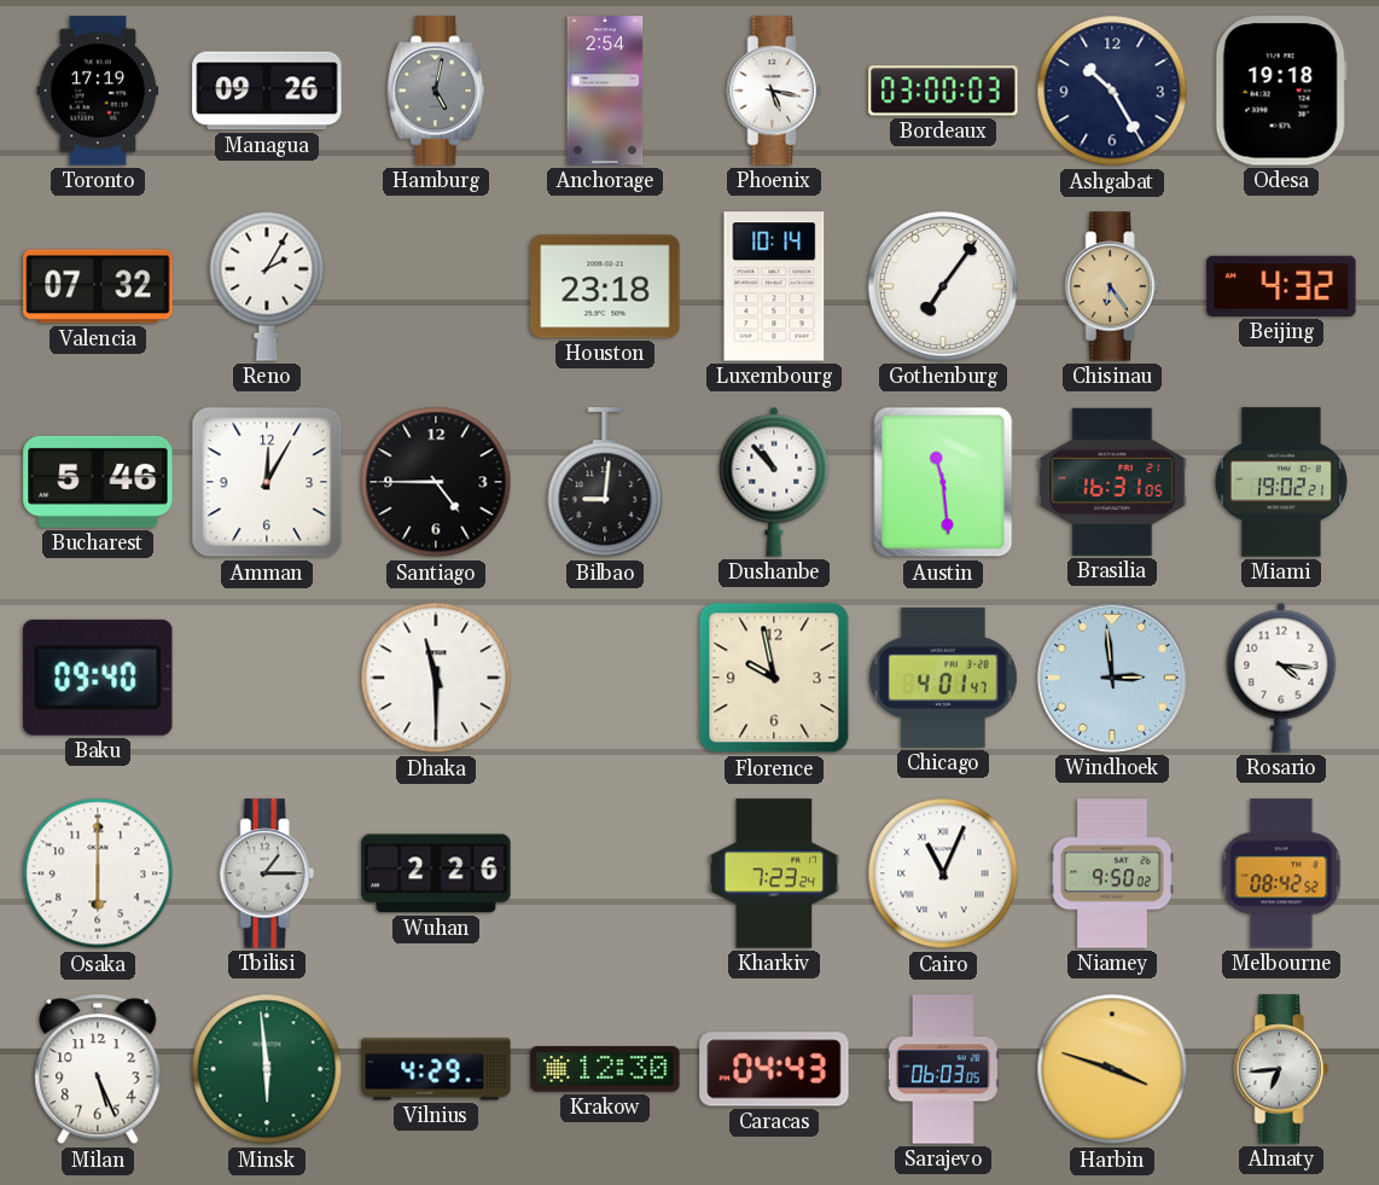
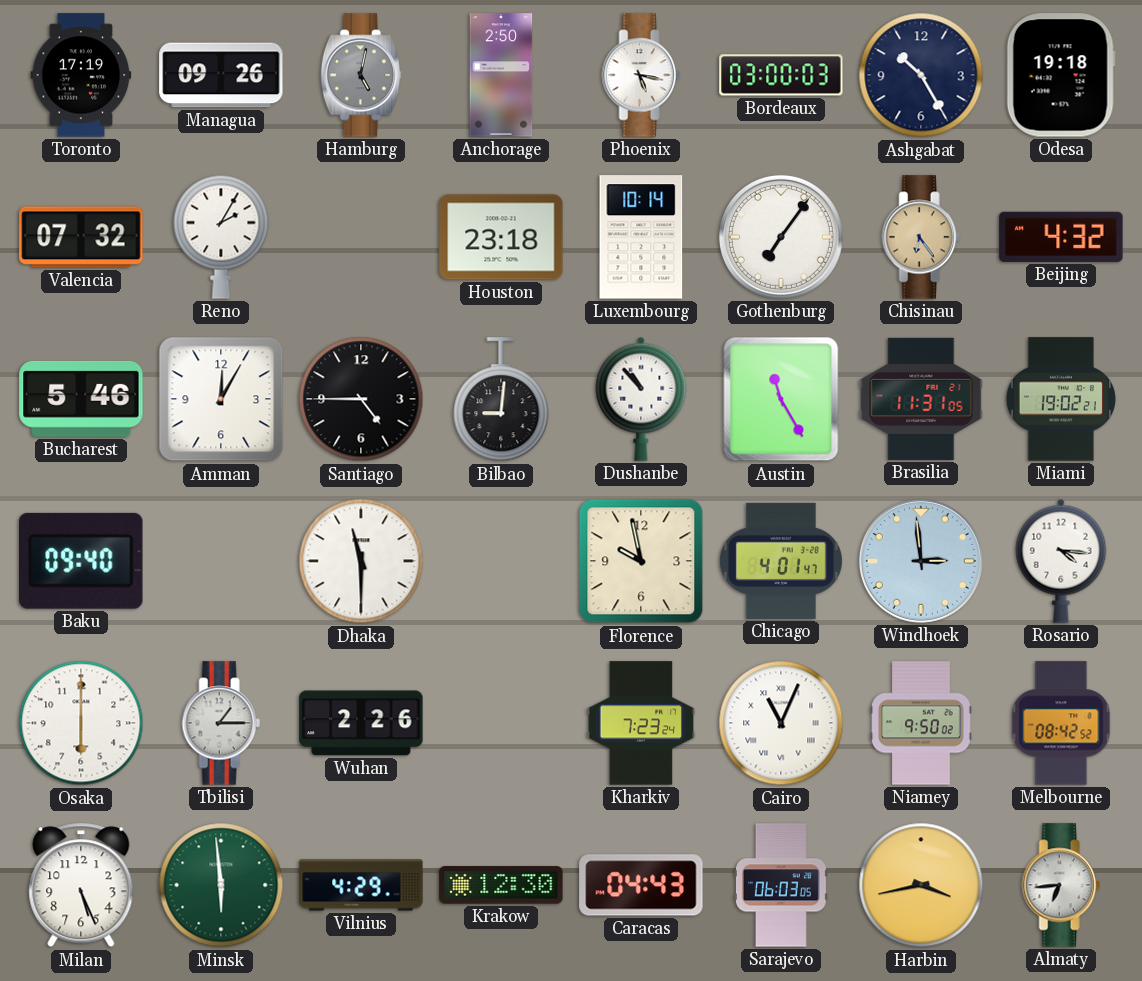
Anchorage: 2:54 -> 2:50 (501, 75)
Austin: 11:29 -> 11:25 (781, 399)
Brasilia: 16:31 -> 11:31 (921, 399)
Harbin: 3:48 -> 3:43 (921, 885)
